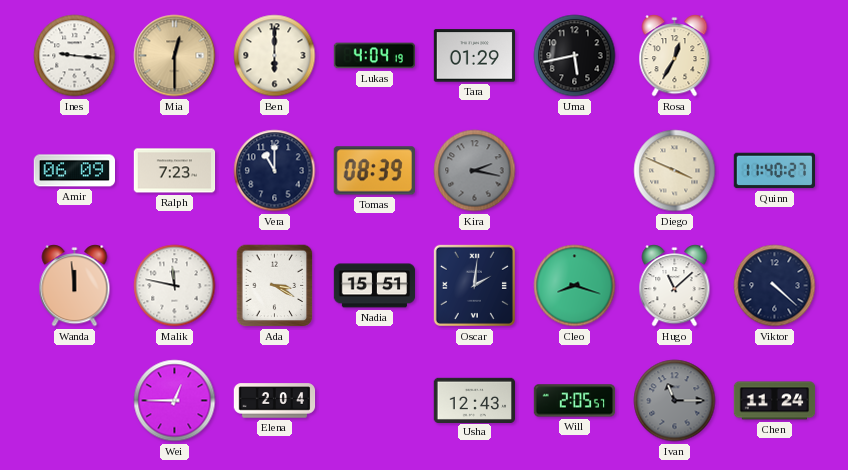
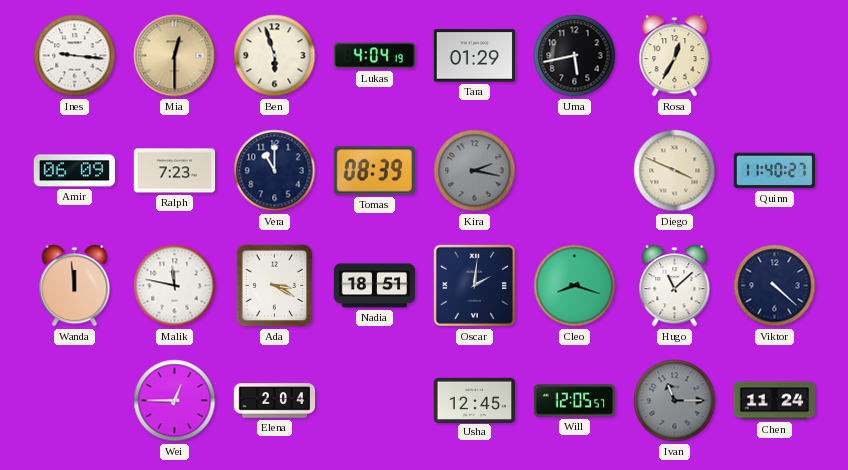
Ben: 6:00 -> 5:57 (275, 56)
Nadia: 15:51 -> 18:51 (375, 286)
Usha: 12:43 -> 12:45 (475, 400)
Will: 2:05 -> 12:05 (575, 401)
